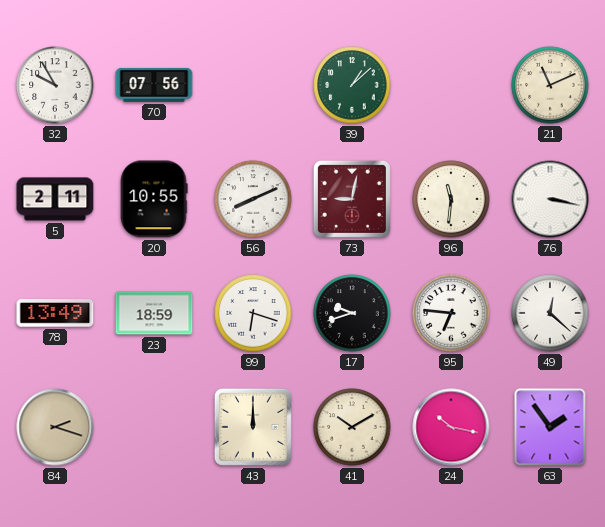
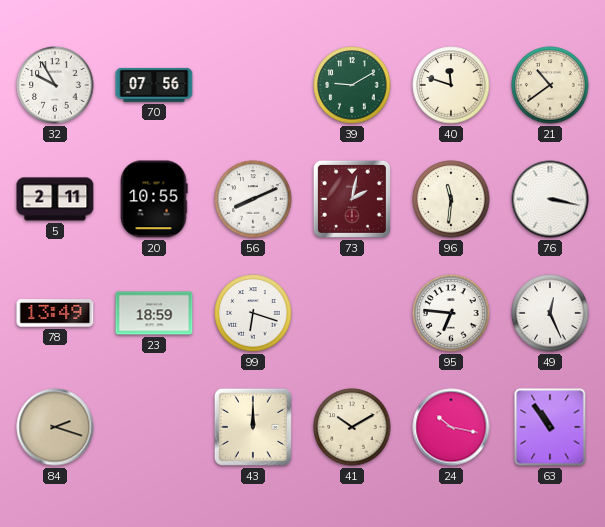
39: 1:08 -> 9:10 (352, 85)
40: none -> 11:48 (451, 85)
21: 11:11 -> 10:39 (550, 85)
73: 9:02 -> 2:02 (352, 199)
17: 9:42 -> none (352, 313)
49: 12:22 -> 12:26 (550, 313)
63: 1:54 -> 10:54 (550, 427)
